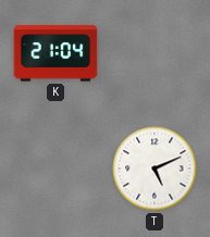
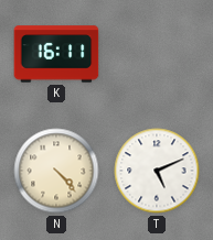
K: 21:04 -> 16:11 (56, 54)
N: none -> 4:23 (56, 171)
